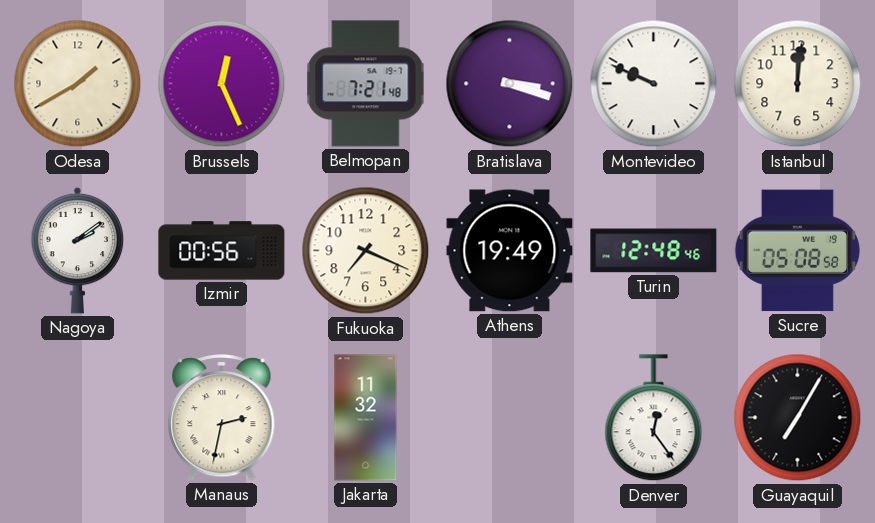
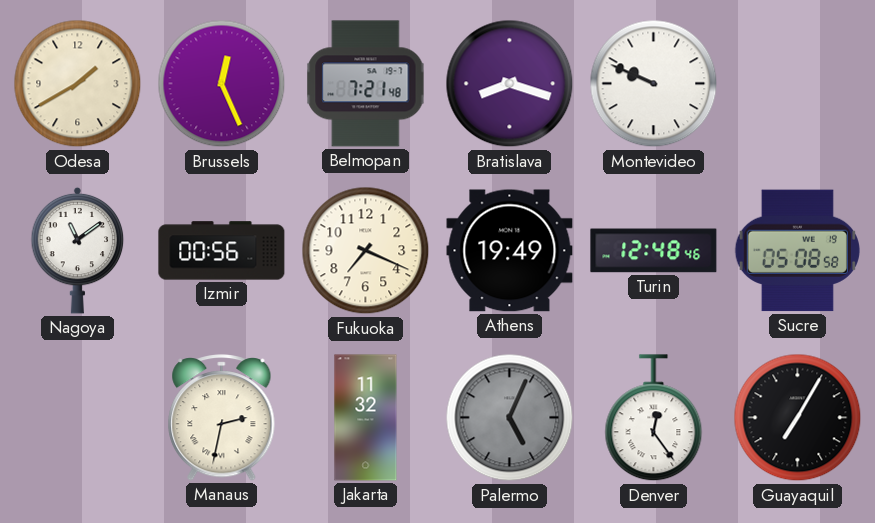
Bratislava: 3:18 -> 8:18 (510, 84)
Istanbul: 12:01 -> none (798, 84)
Nagoya: 2:09 -> 11:09 (78, 250)
Palermo: none -> 5:04 (510, 418)
